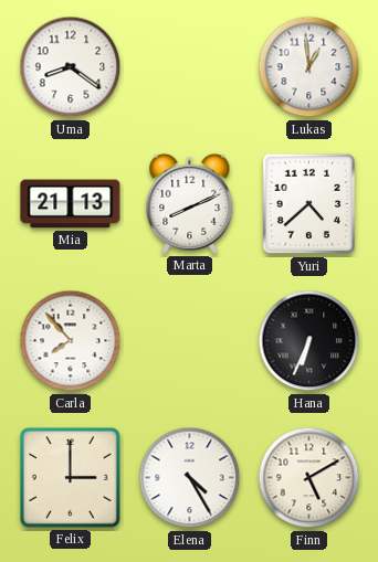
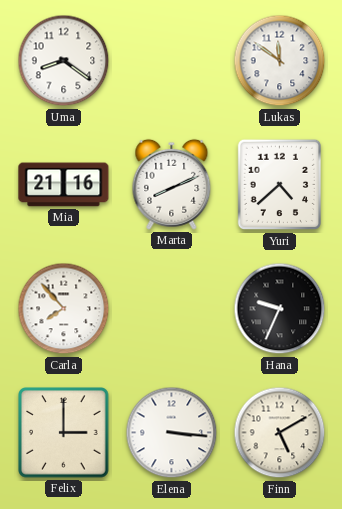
Lukas: 12:59 -> 11:51 (280, 61)
Mia: 21:13 -> 21:16 (64, 185)
Hana: 6:34 -> 9:34 (280, 309)
Elena: 4:25 -> 3:16 (172, 433)
